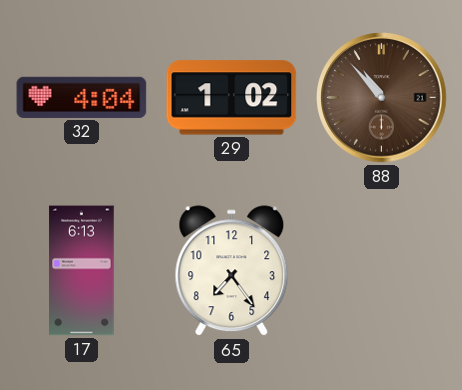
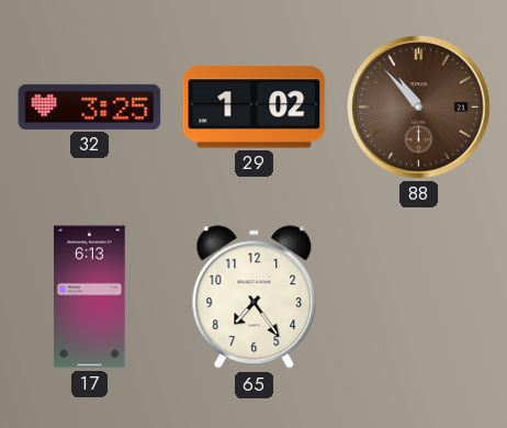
32: 4:04 -> 3:25 (90, 106)
